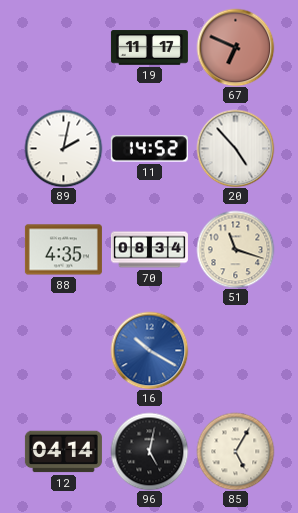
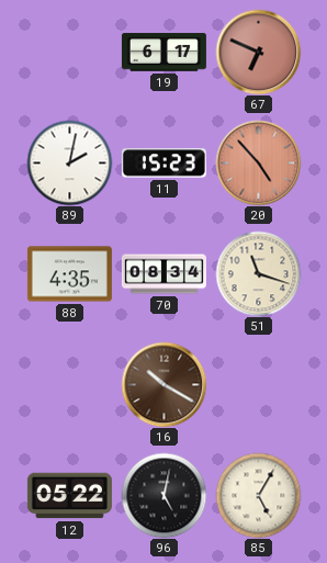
19: 11:17 -> 6:17 (163, 53)
11: 14:52 -> 15:23 (163, 164)
20 dial: white -> salmon (258, 162)
16 dial: blue -> brown (163, 384)
12: 04:14 -> 05:22 (69, 496)
